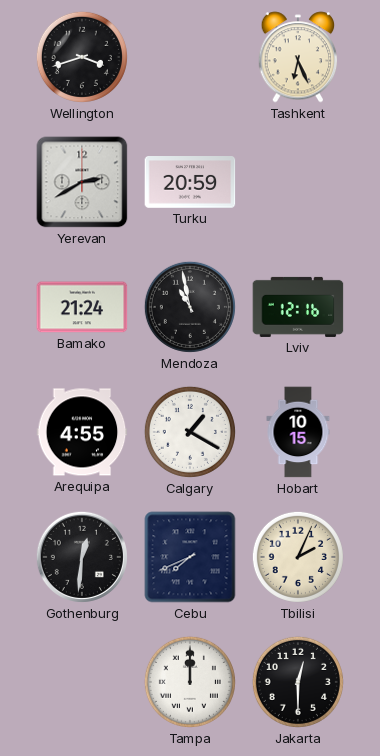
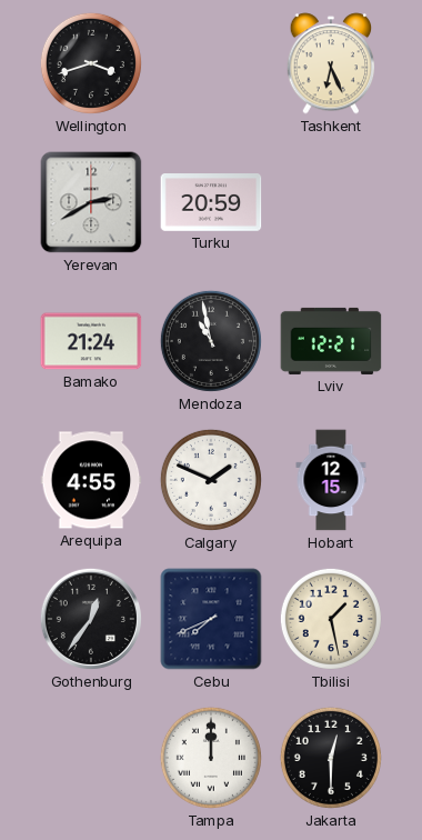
Lviv: 12:16 -> 12:21 (331, 341)
Calgary: 1:20 -> 1:49 (211, 480)
Hobart: 10:15 -> 12:15 (331, 480)
Gothenburg: 12:31 -> 12:36 (91, 619)
Tbilisi: 2:04 -> 1:28 (331, 619)
